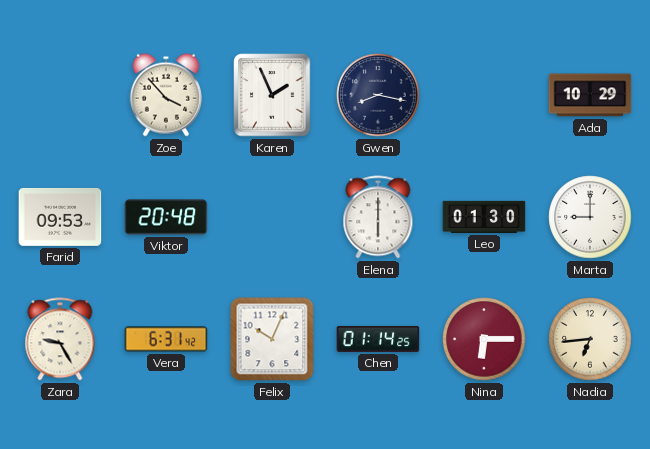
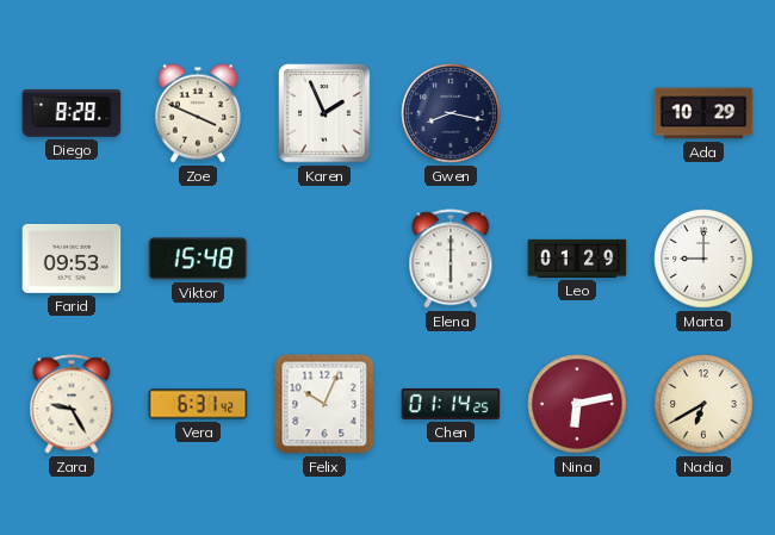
Diego: none -> 8:28 (72, 113)
Zoe: 3:53 -> 3:49 (198, 113)
Viktor: 20:48 -> 15:48 (198, 259)
Leo: 01:30 -> 01:29 (577, 259)
Nina: 6:15 -> 6:13 (577, 404)
Nadia: 6:44 -> 6:40 (703, 404)
